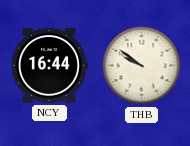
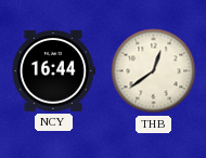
THB: 9:51 -> 12:39 (154, 71)
